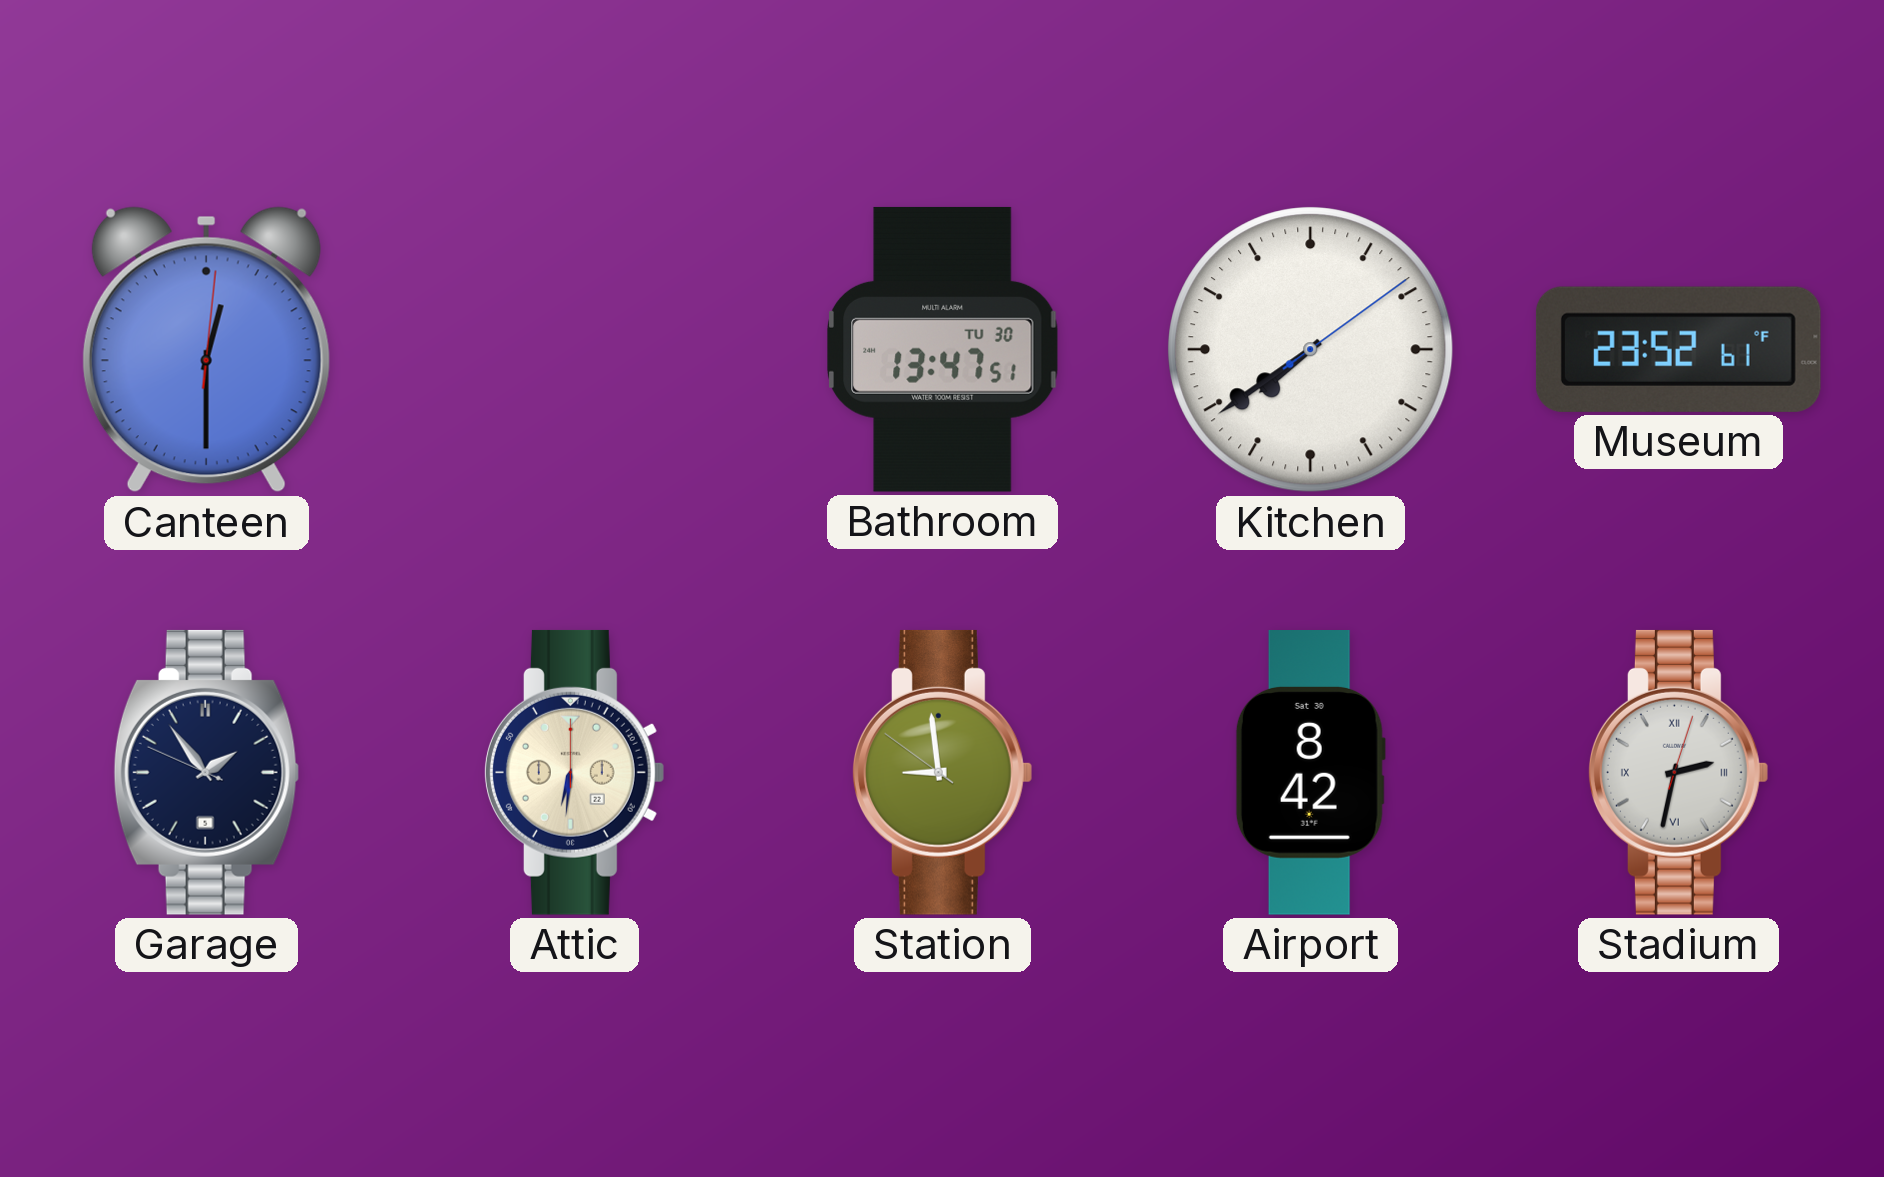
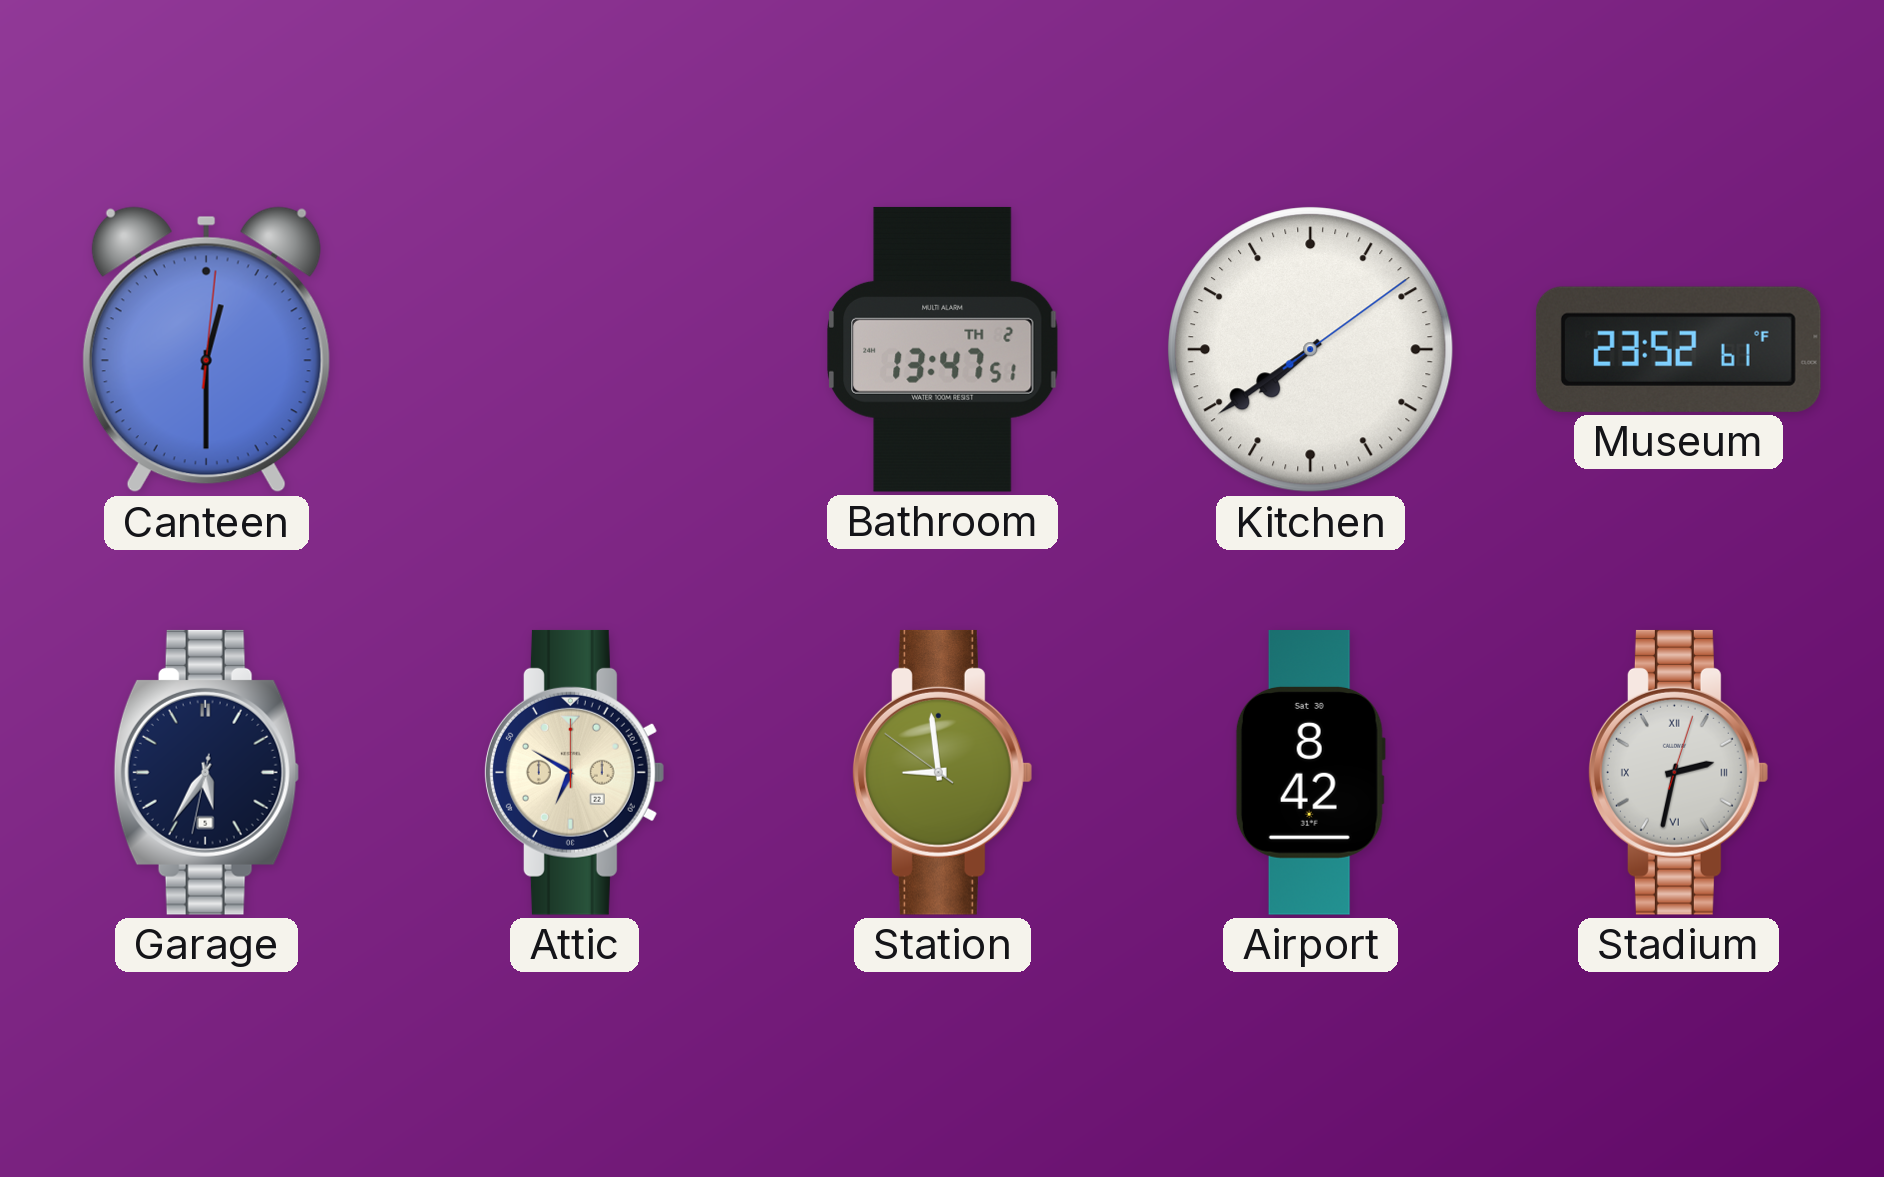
Bathroom date: TU 30 -> TH 2 (943, 349)
Garage: 1:53 -> 5:35 (207, 772)
Attic: 6:31 -> 6:50 (574, 772)
